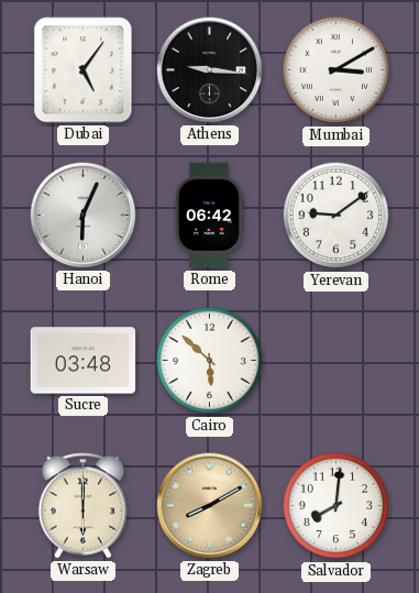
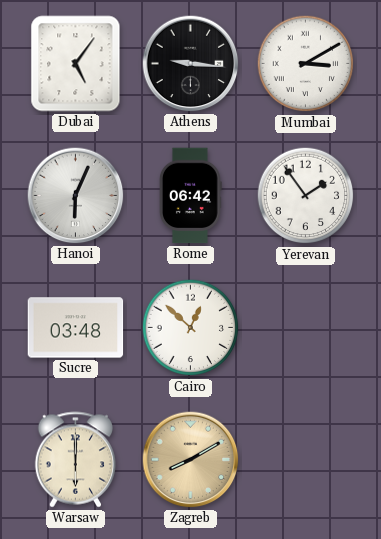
Yerevan: 9:09 -> 1:54 (306, 196)
Cairo: 5:52 -> 12:52 (191, 328)
Salvador: 8:01 -> none (337, 506)
